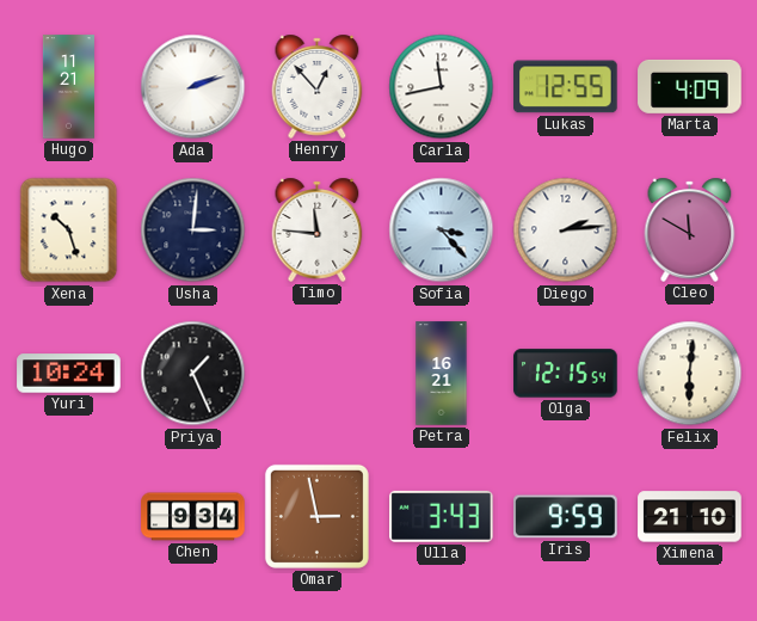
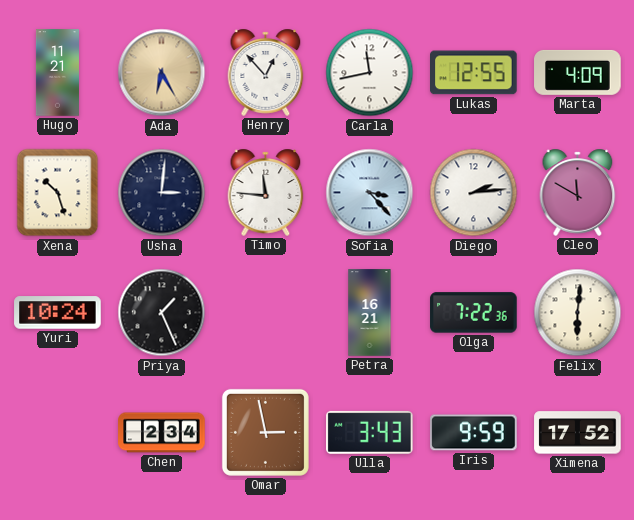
Ada: 2:12 -> 6:25 (162, 73)
Ada dial: white -> champagne (162, 73)
Olga: 12:15 -> 7:22 (474, 313)
Chen: 9:34 -> 2:34 (162, 433)
Ximena: 21:10 -> 17:52 (578, 433)
